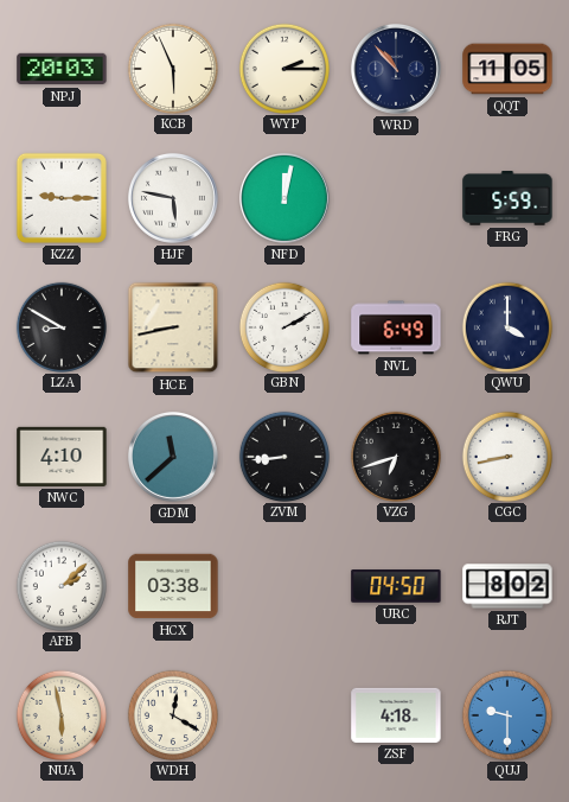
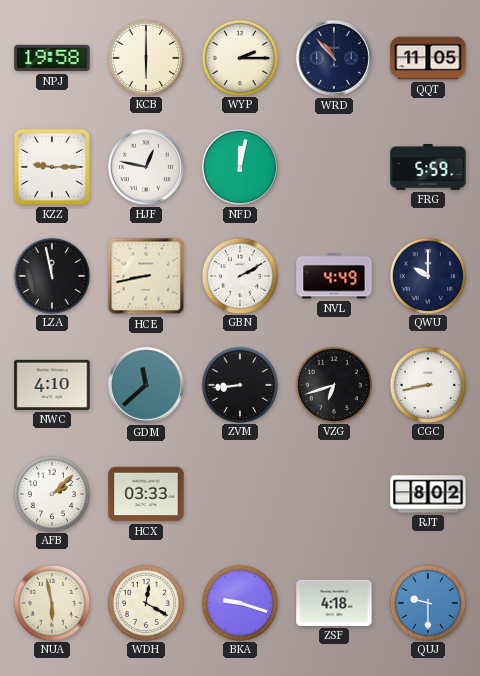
NPJ: 20:03 -> 19:58 (52, 58)
KCB: 5:56 -> 6:00 (145, 57)
HJF: 5:47 -> 12:47 (146, 167)
LZA: 8:50 -> 11:58 (51, 275)
NVL: 6:49 -> 4:49 (334, 276)
QWU: 4:00 -> 10:00 (427, 275)
HCX: 03:38 -> 03:33 (146, 494)
URC: 04:50 -> none (396, 587)
BKA: none -> 9:18 (239, 602)
